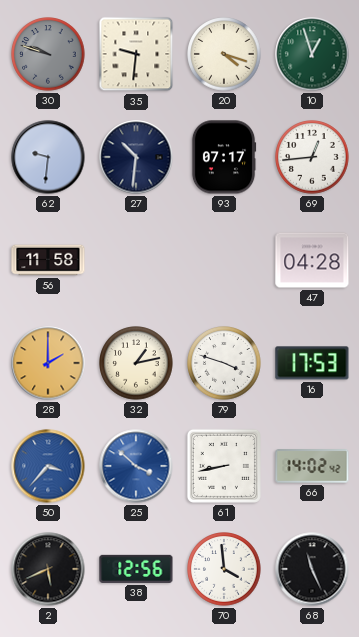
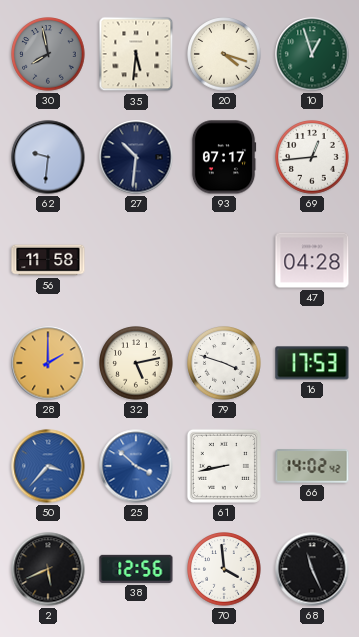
30: 9:48 -> 7:58 (48, 54)
35: 9:31 -> 5:31 (136, 54)
32: 1:13 -> 5:13 (136, 363)
